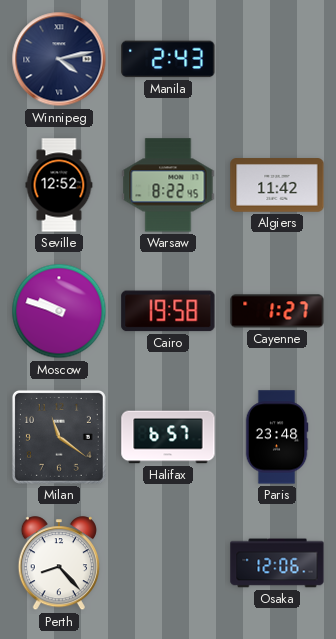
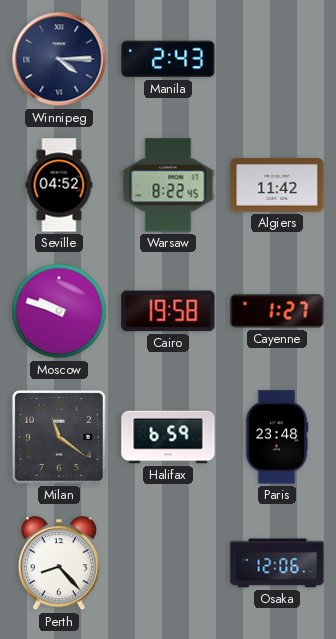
Winnipeg: 4:13 -> 4:15 (59, 59)
Seville: 12:52 -> 04:52 (59, 185)
Halifax: 6:57 -> 6:59 (168, 437)
